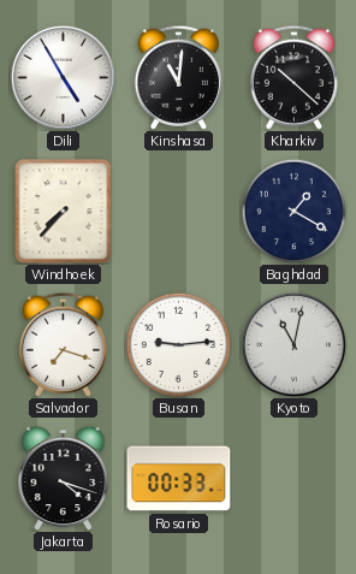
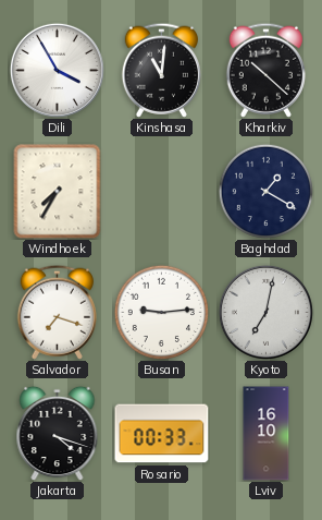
Dili: 4:55 -> 3:55 (57, 70)
Windhoek: 7:37 -> 7:35 (58, 192)
Kyoto: 11:02 -> 7:02 (265, 312)
Lviv: none -> 16:10 (267, 434)
